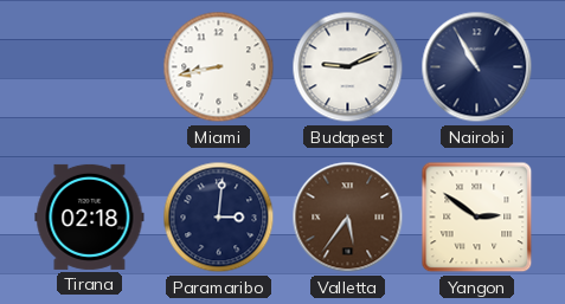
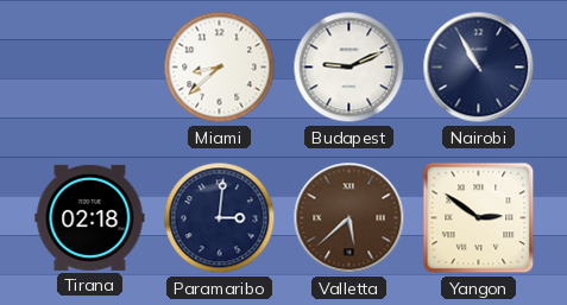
Miami: 8:43 -> 8:38 (220, 68)
Valletta: 5:36 -> 5:38 (349, 218)
